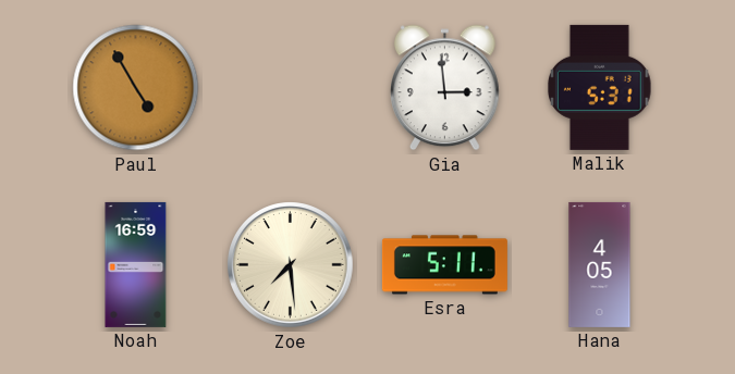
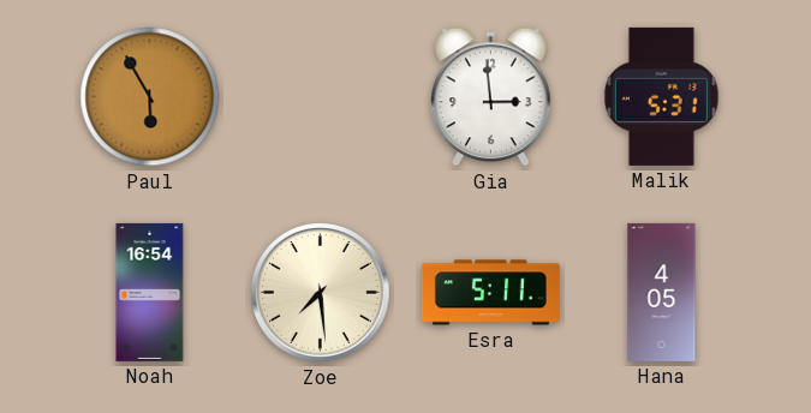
Paul: 4:55 -> 5:55 (150, 97)
Noah: 16:59 -> 16:54 (150, 292)
